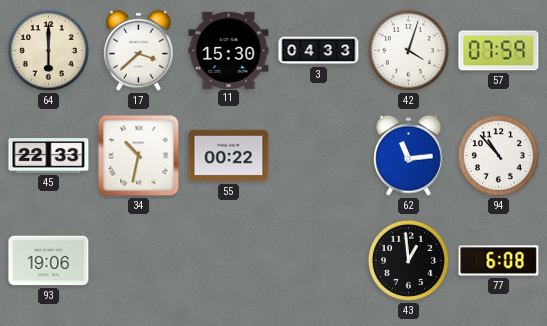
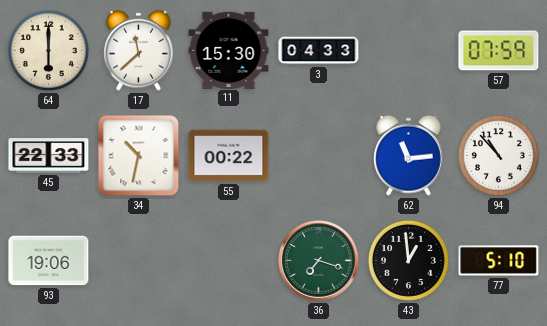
17: 3:38 -> 11:38 (139, 50)
42: 4:03 -> none (408, 50)
36: none -> 7:18 (319, 261)
77: 6:08 -> 5:10 (499, 261)
